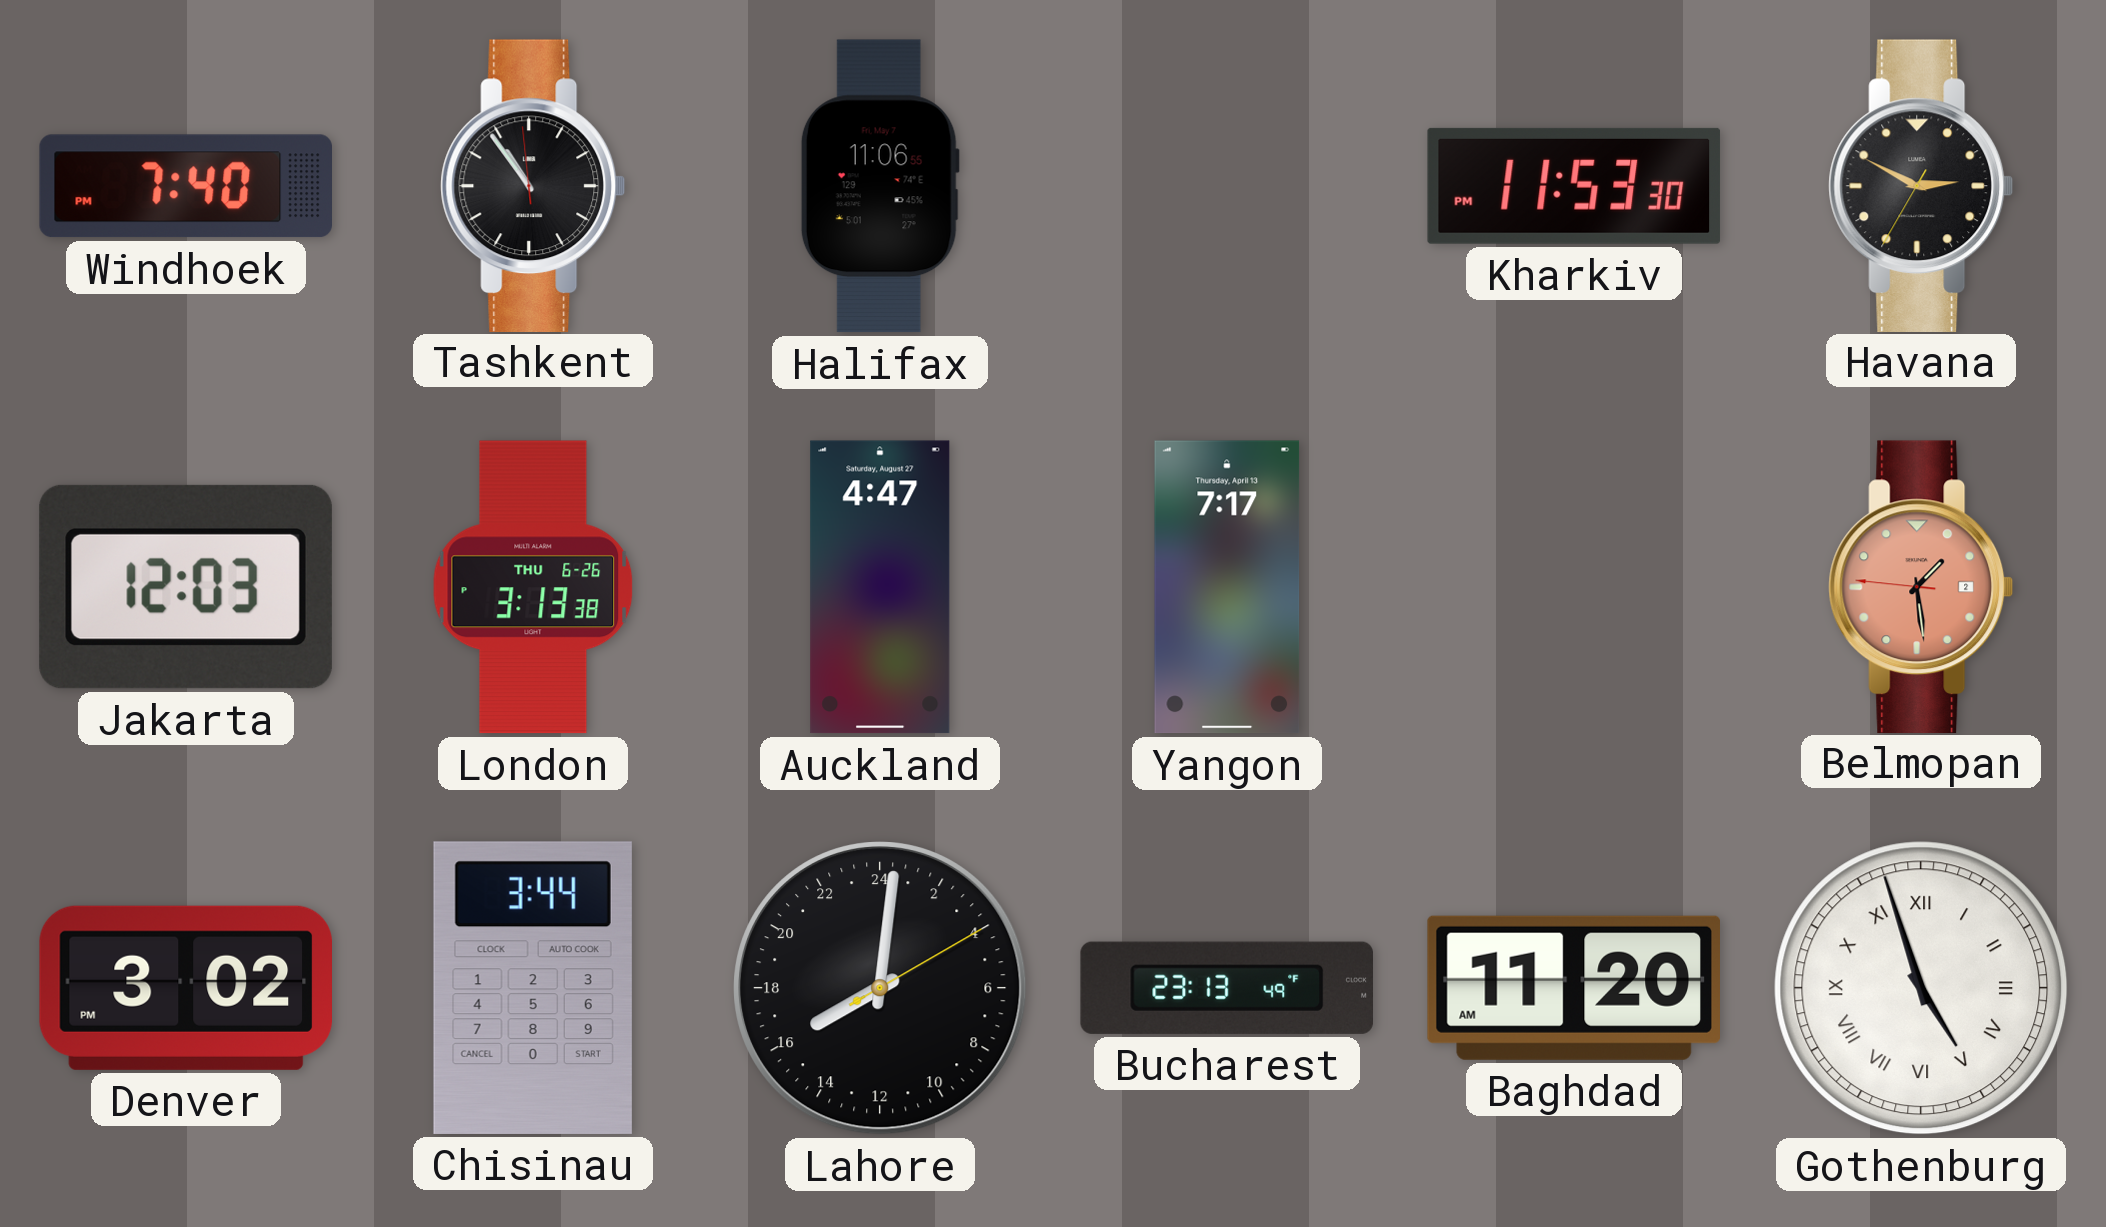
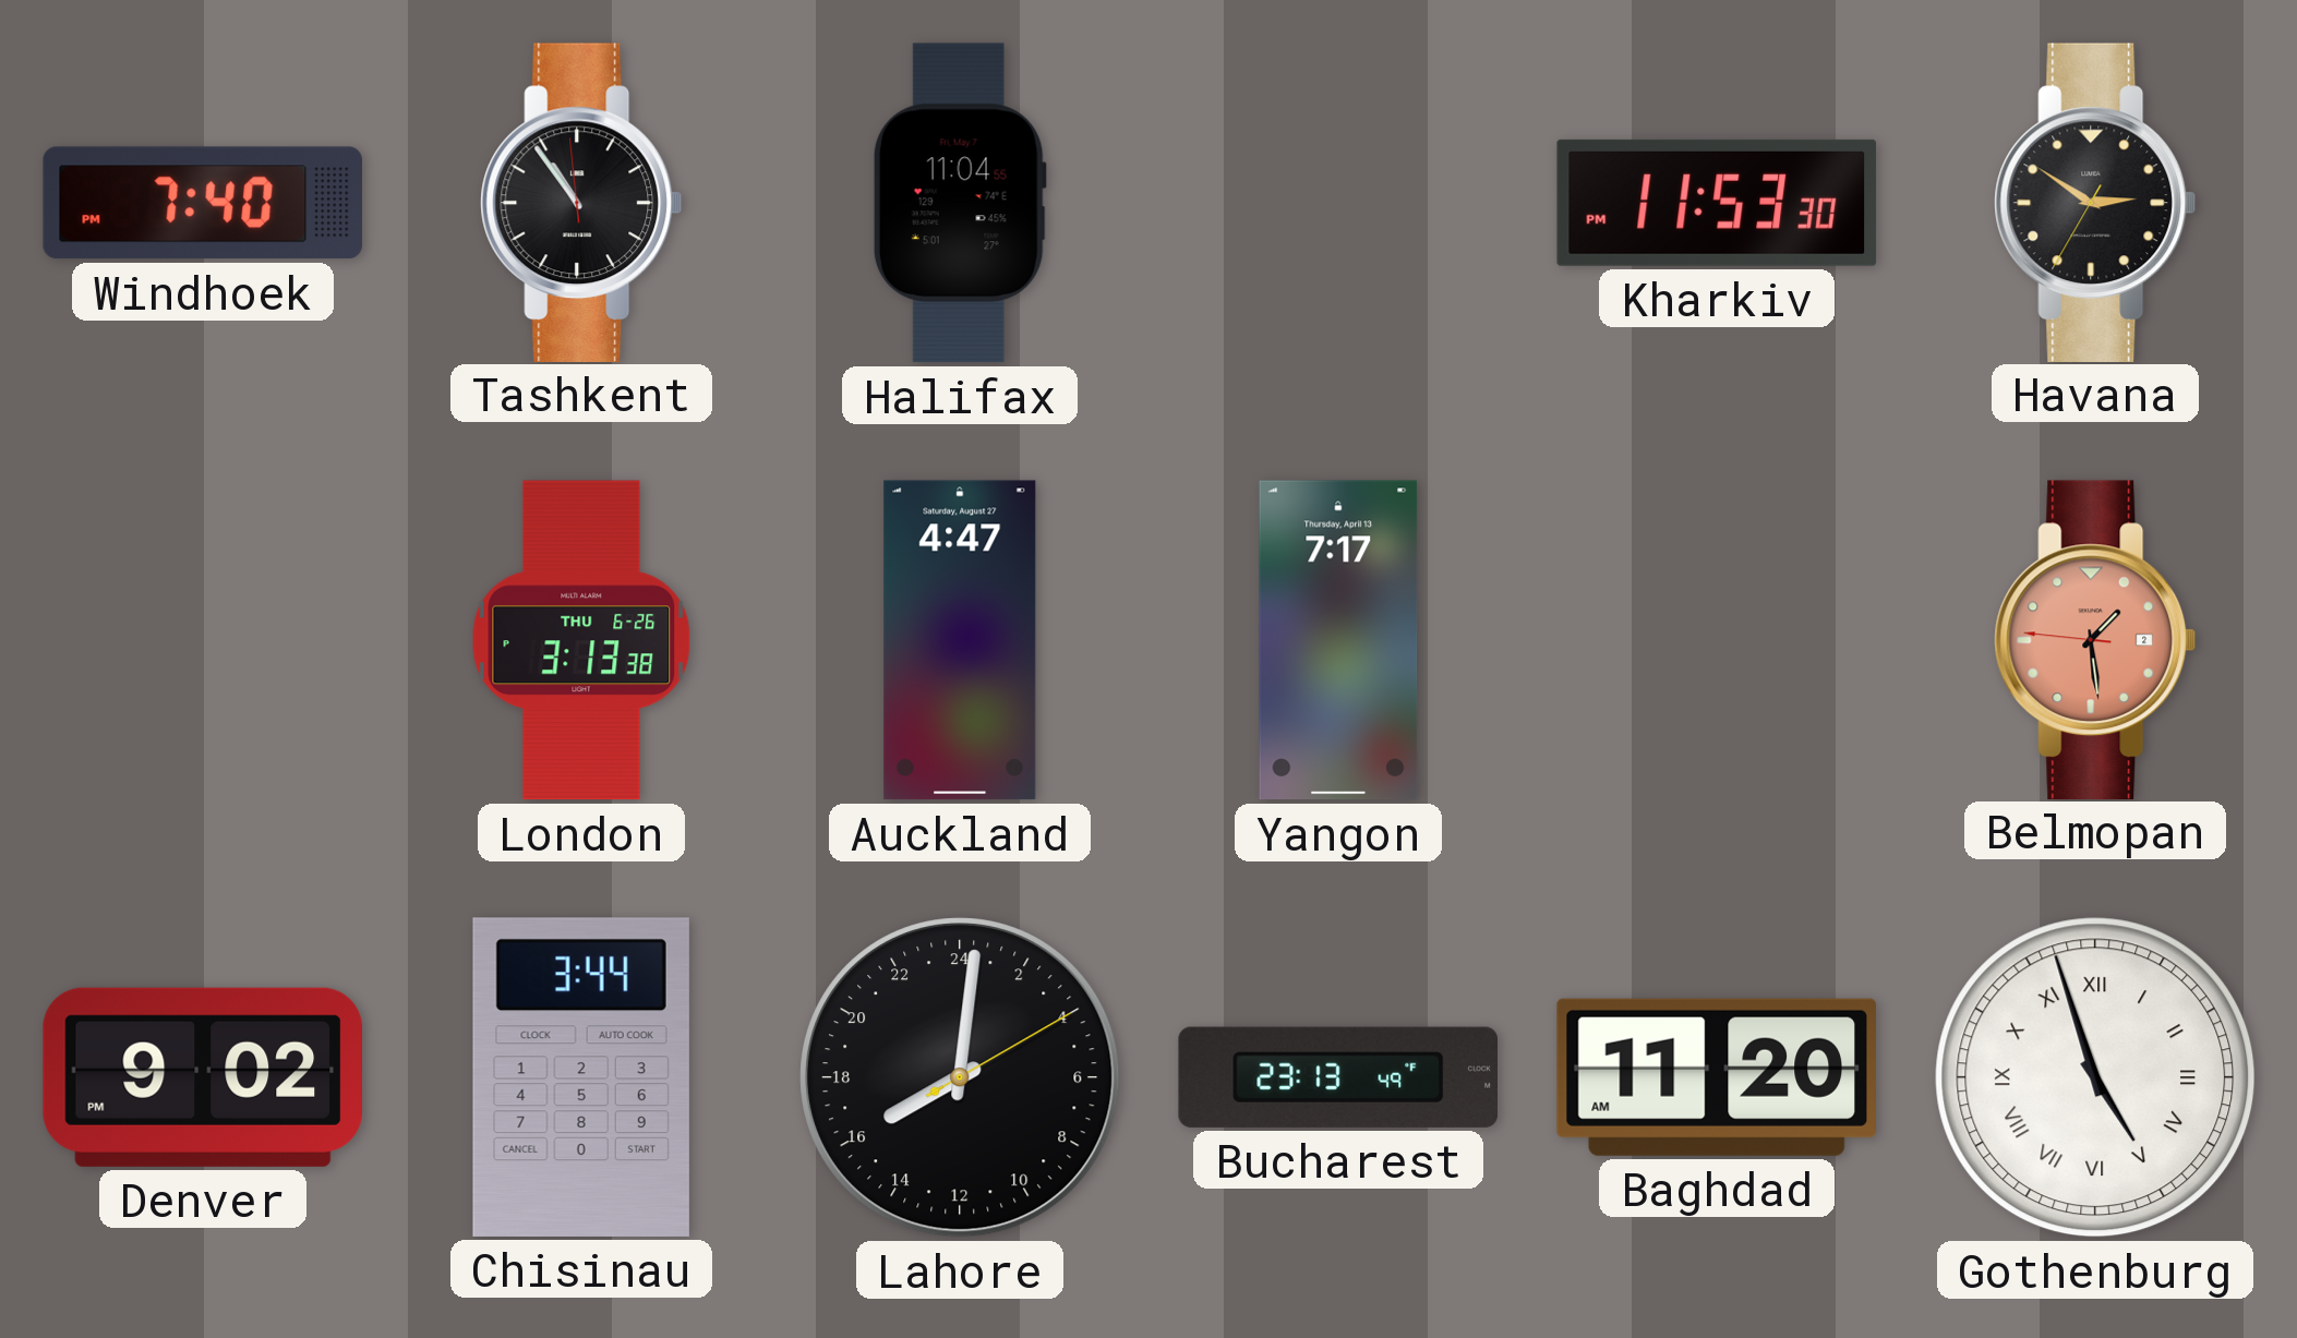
Halifax: 11:06 -> 11:04 (960, 203)
Havana: 2:49 -> 2:50 (2095, 202)
Jakarta: 12:03 -> none (186, 587)
Denver: 3:02 -> 9:02 (202, 1077)
